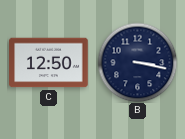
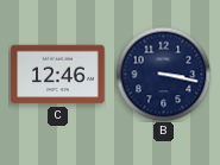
C: 12:50 -> 12:46 (58, 75)
